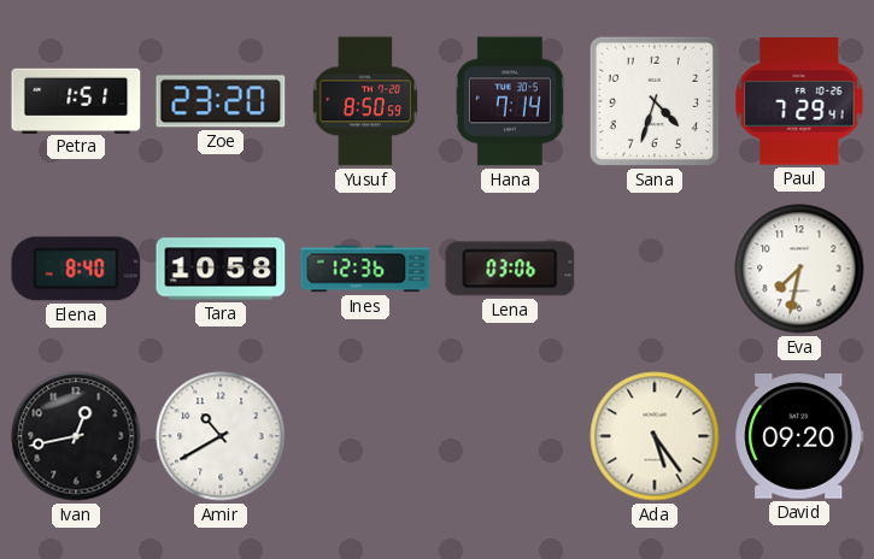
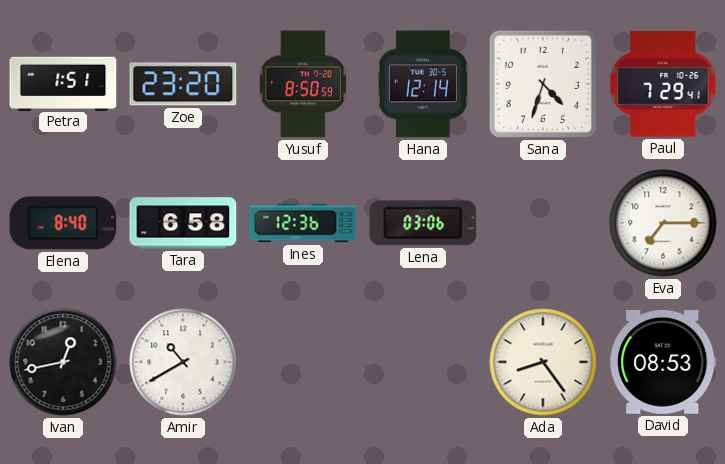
Hana: 7:14 -> 12:14 (423, 84)
Tara: 10:58 -> 6:58 (183, 223)
Eva: 7:32 -> 7:15 (663, 223)
Ada: 5:24 -> 8:24 (543, 362)
David: 09:20 -> 08:53 (663, 363)
